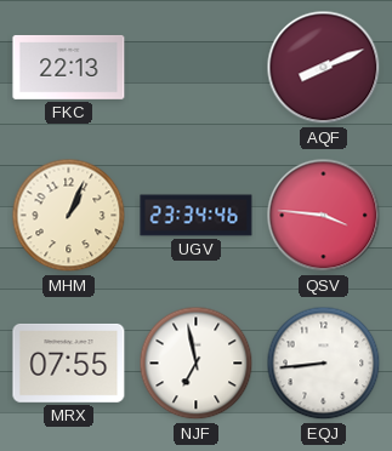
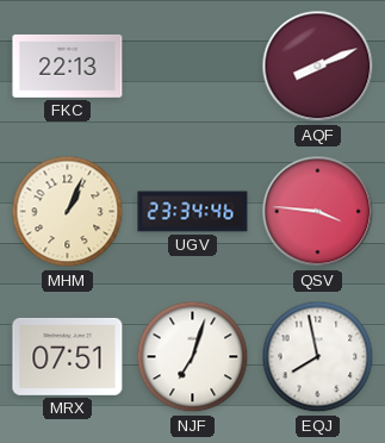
MRX: 07:55 -> 07:51 (68, 356)
NJF: 6:58 -> 7:03 (193, 357)
EQJ: 8:44 -> 7:58 (318, 357)
